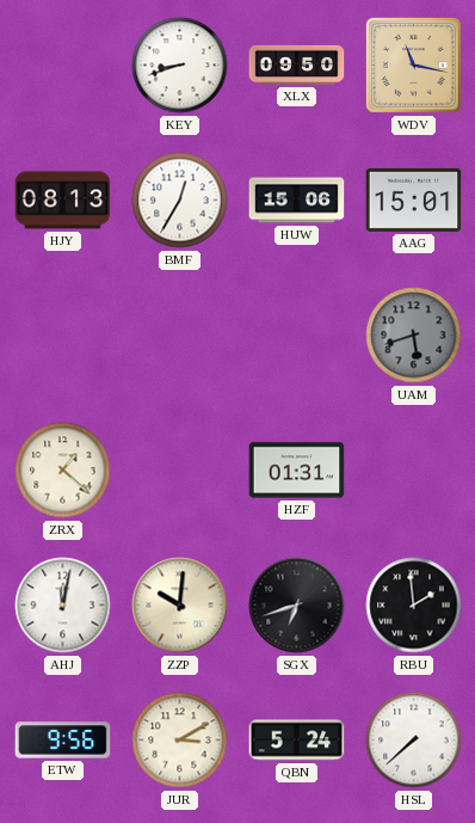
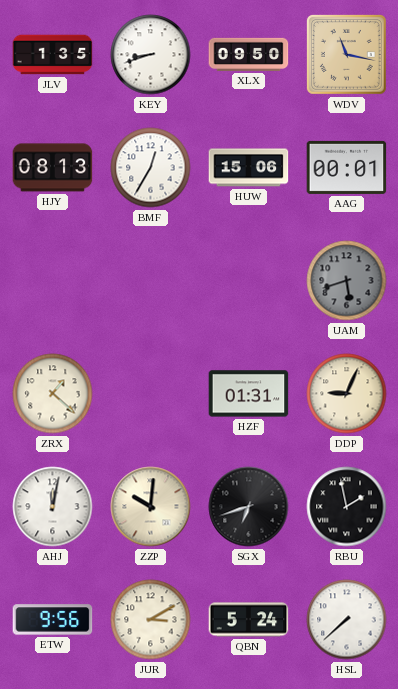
JLV: none -> 1:35 (53, 55)
AAG: 15:01 -> 00:01 (347, 167)
DDP: none -> 9:04 (347, 394)
RBU: 1:59 -> 1:58 (347, 507)
